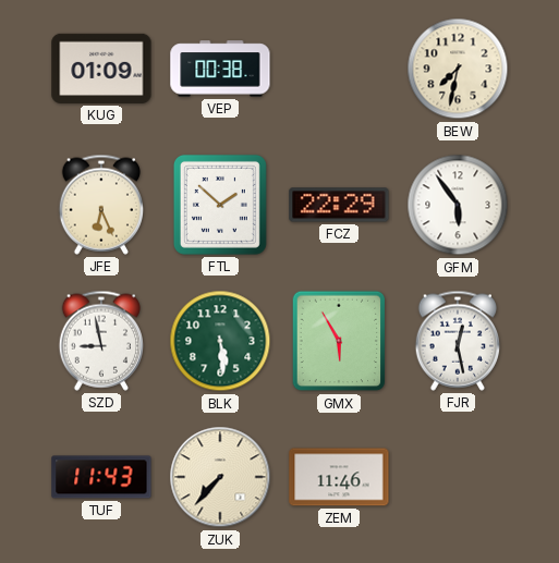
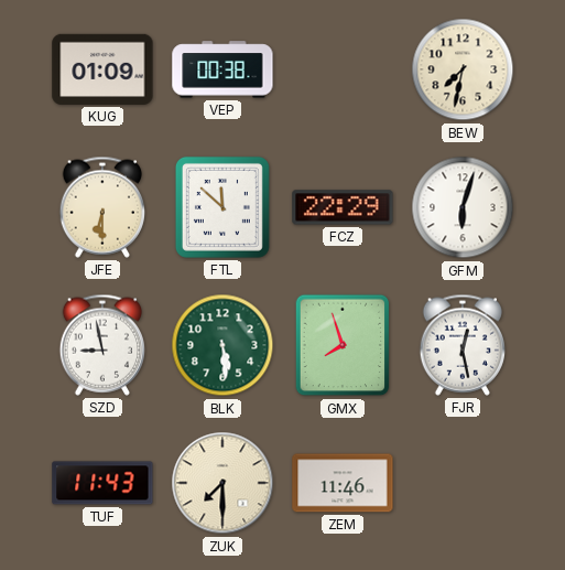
JFE: 6:26 -> 6:30 (101, 207)
FTL: 1:52 -> 11:52 (222, 207)
GFM: 5:54 -> 6:03 (463, 207)
GMX: 5:55 -> 7:57 (343, 345)
ZUK: 7:37 -> 7:30 (222, 483)
